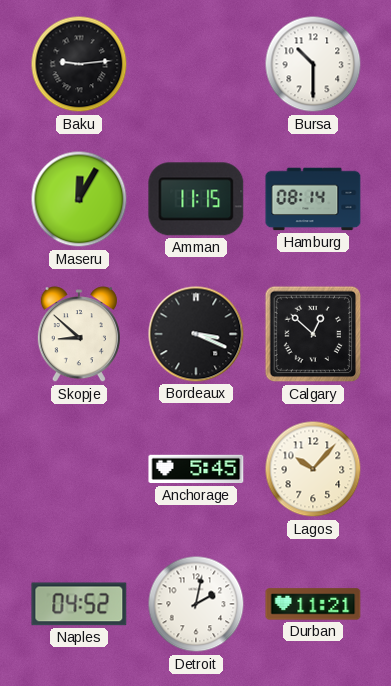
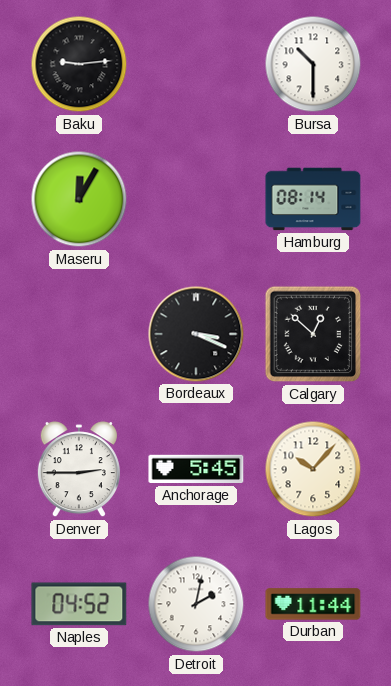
Amman: 11:15 -> none (196, 199)
Skopje: 8:52 -> none (79, 335)
Denver: none -> 2:45 (79, 470)
Durban: 11:21 -> 11:44 (313, 604)
